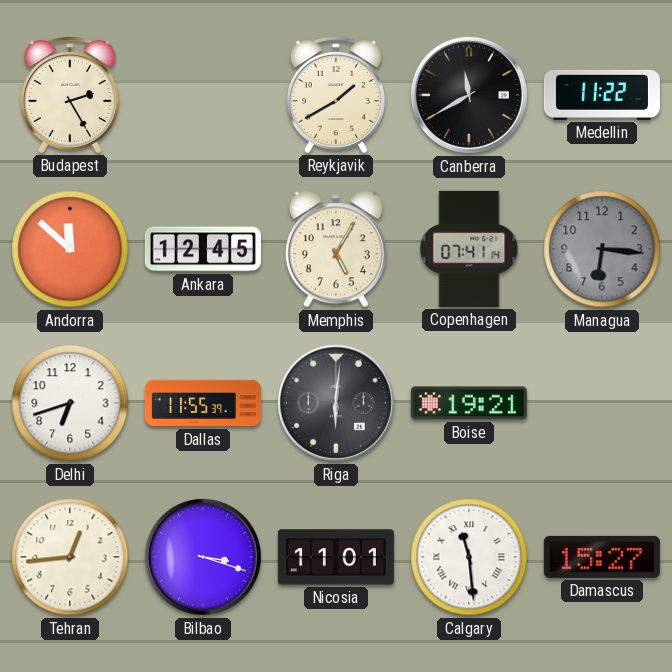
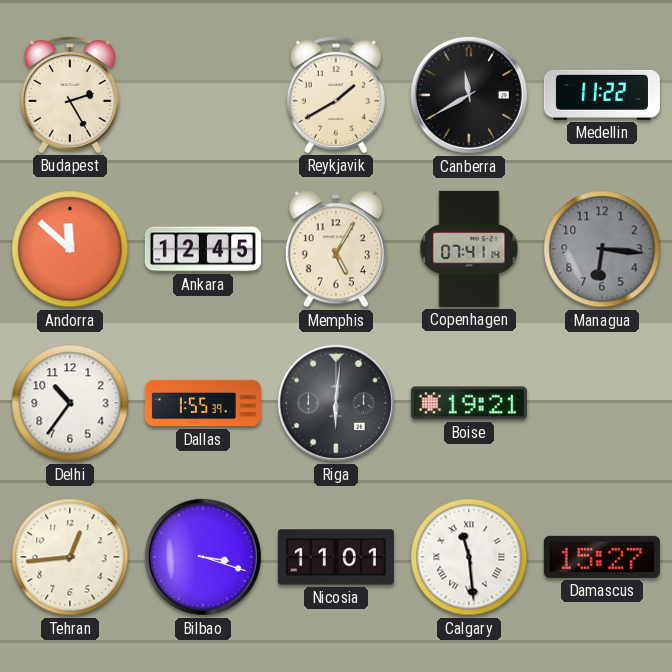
Delhi: 6:42 -> 10:36 (70, 403)
Dallas: 11:55 -> 1:55 (203, 403)
